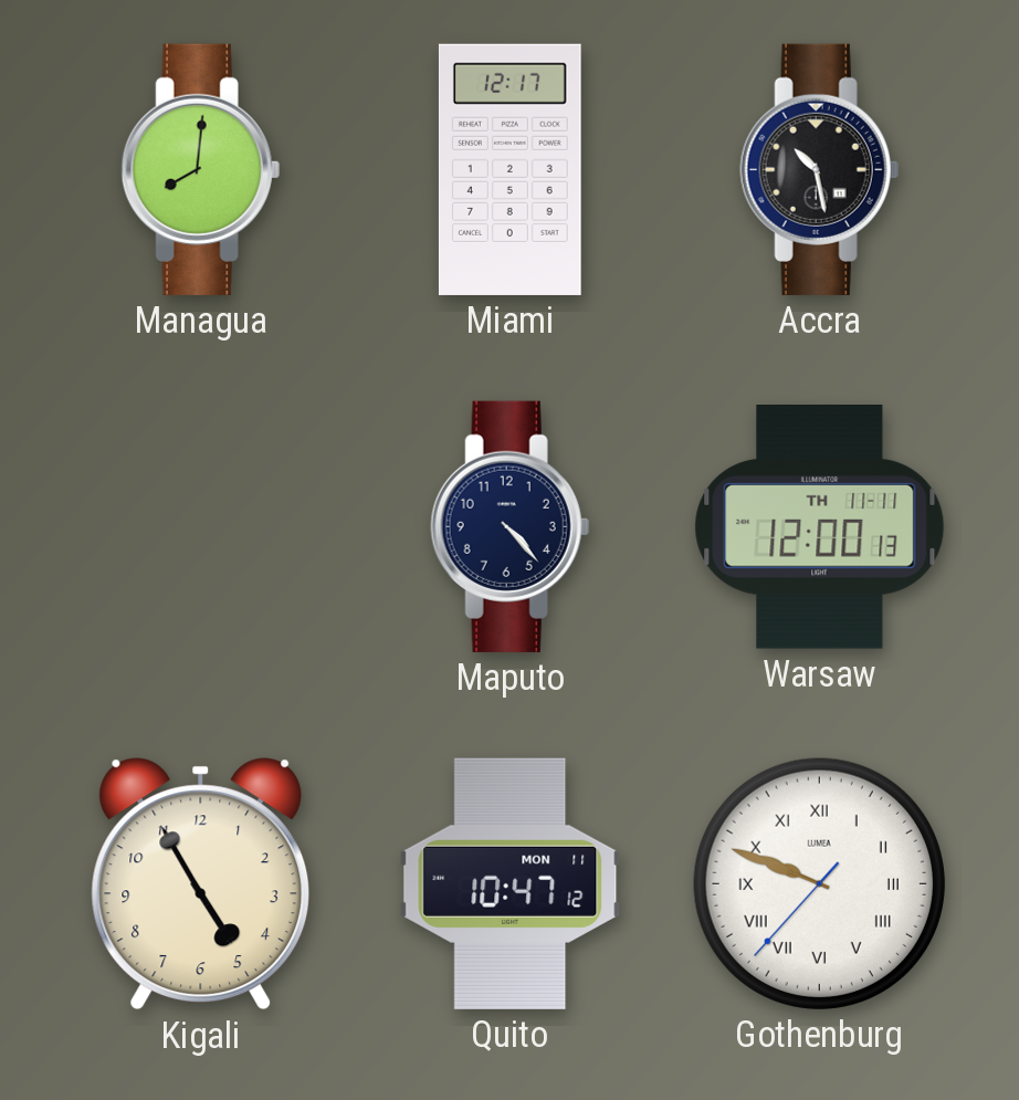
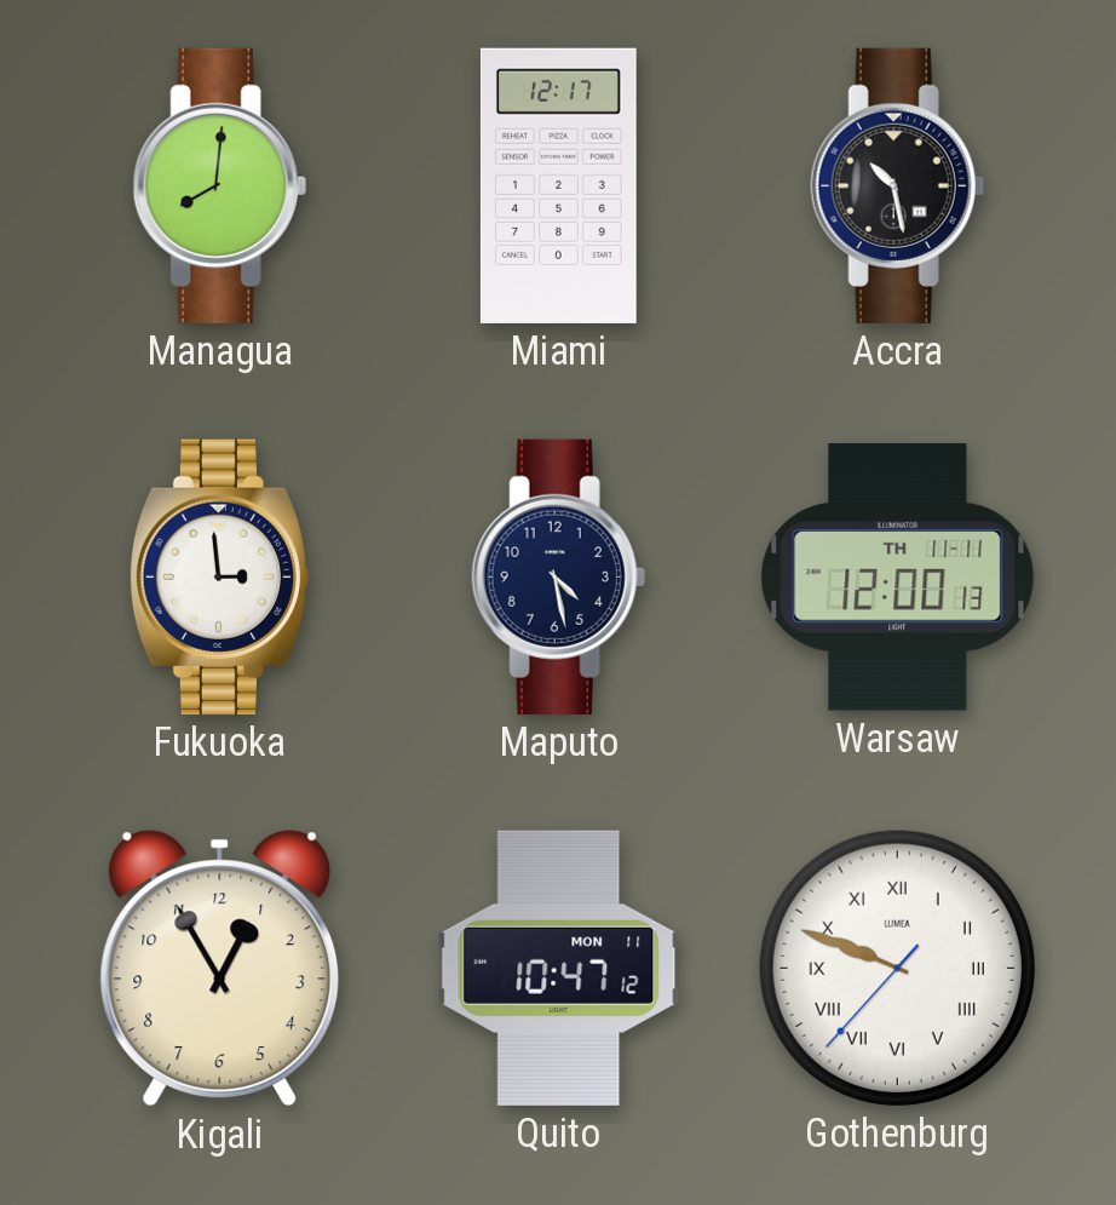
Fukuoka: none -> 2:59 (219, 576)
Maputo: 4:23 -> 4:28 (558, 576)
Kigali: 4:55 -> 12:55 (220, 969)
